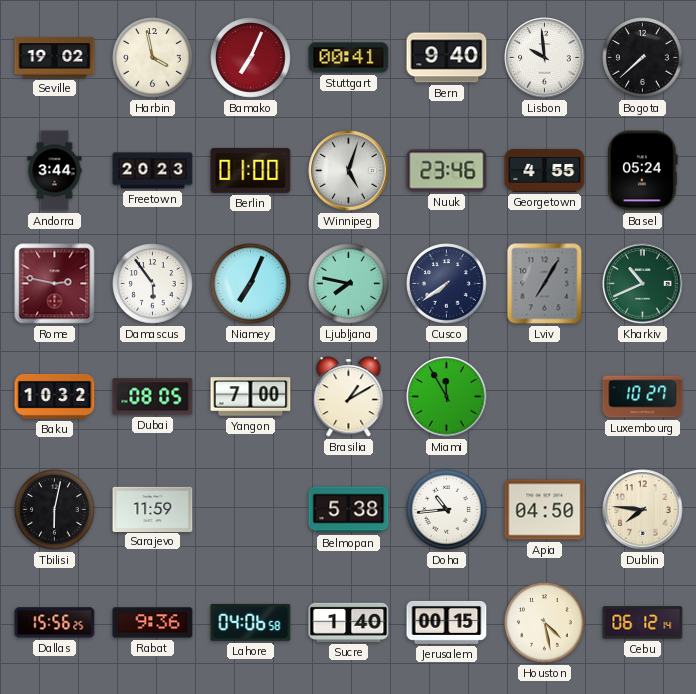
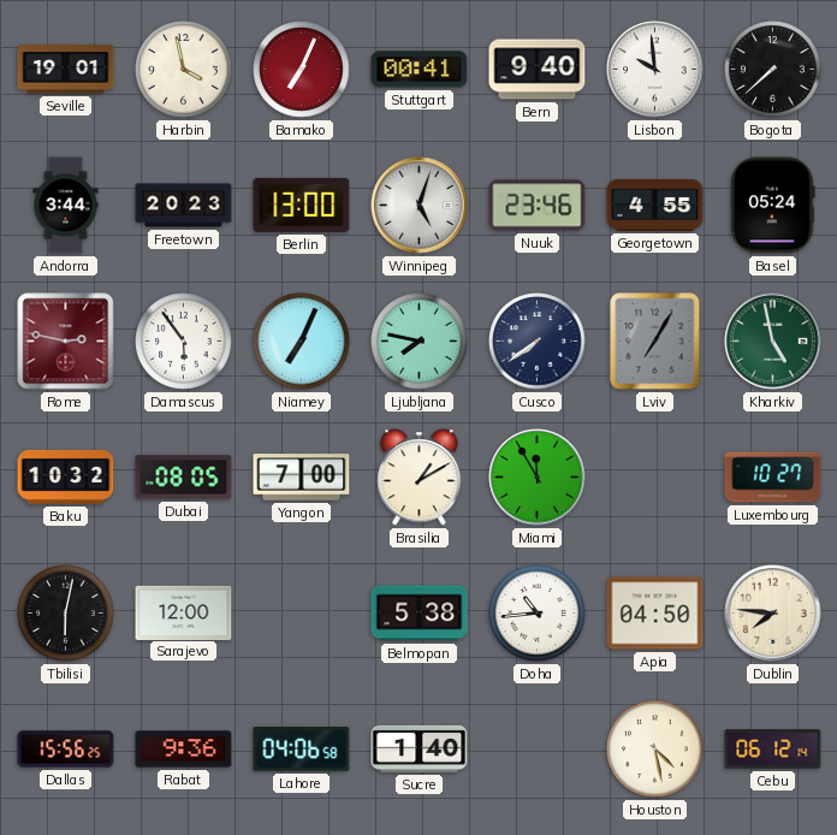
Seville: 19:02 -> 19:01 (66, 70)
Berlin: 01:00 -> 13:00 (302, 205)
Kharkiv: 10:41 -> 4:58 (773, 342)
Sarajevo: 11:59 -> 12:00 (184, 612)
Jerusalem: 00:15 -> none (447, 622)
